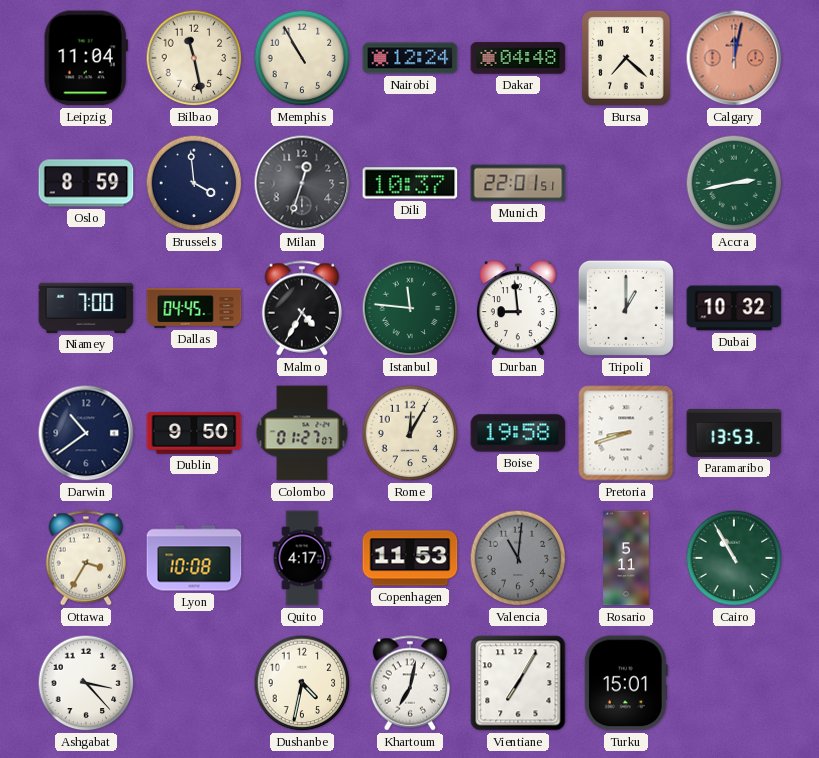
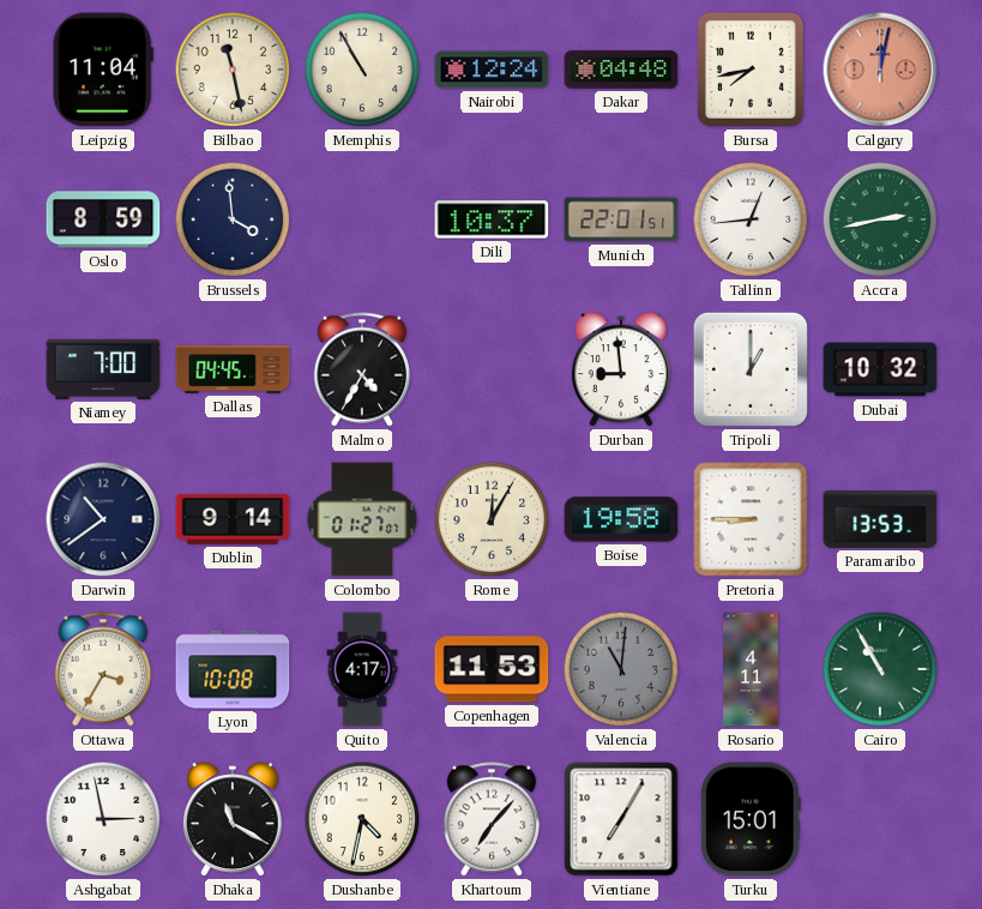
Bursa: 7:22 -> 7:43 (751, 70)
Milan: 12:33 -> none (302, 183)
Tallinn: none -> 12:44 (751, 219)
Istanbul: 11:46 -> none (410, 308)
Dublin: 9:50 -> 9:14 (233, 519)
Pretoria: 8:42 -> 8:45 (751, 519)
Rosario: 5:11 -> 4:11 (751, 669)
Ashgabat: 3:23 -> 2:58 (103, 819)
Dhaka: none -> 11:20 (233, 820)
Khartoum: 7:02 -> 7:07 (492, 819)
